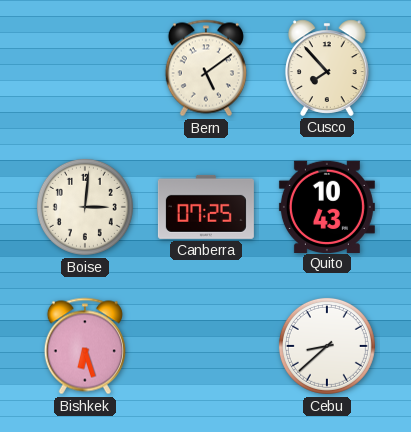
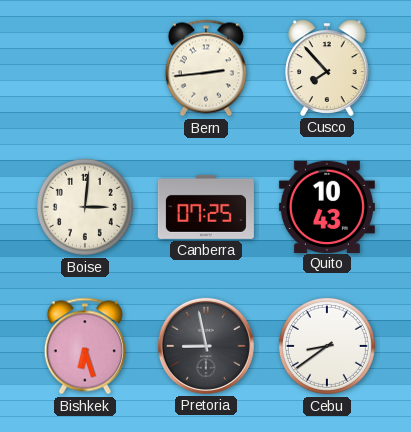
Bern: 5:09 -> 2:44 (206, 68)
Pretoria: none -> 8:58 (206, 346)
Cebu: 8:38 -> 8:39 (327, 346)
